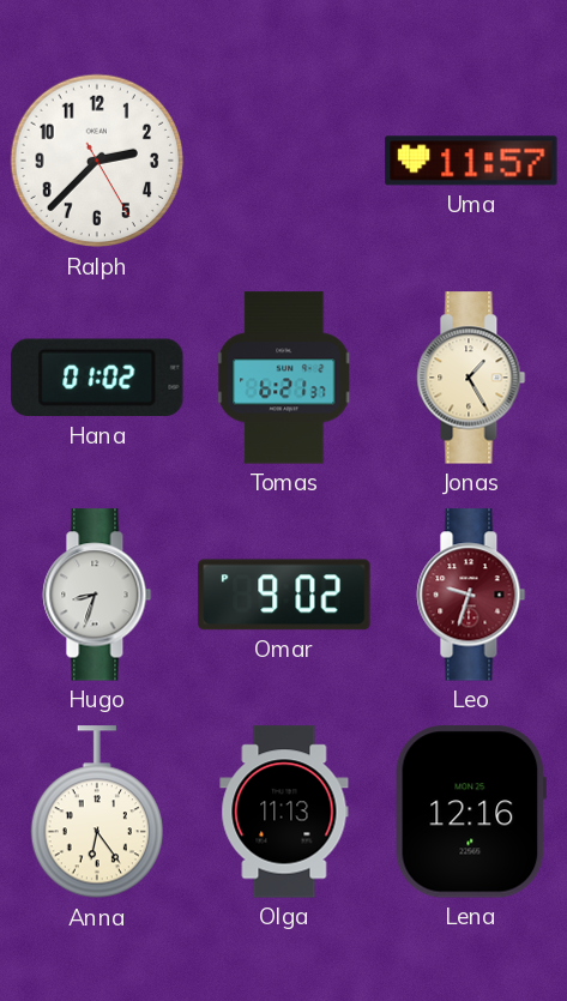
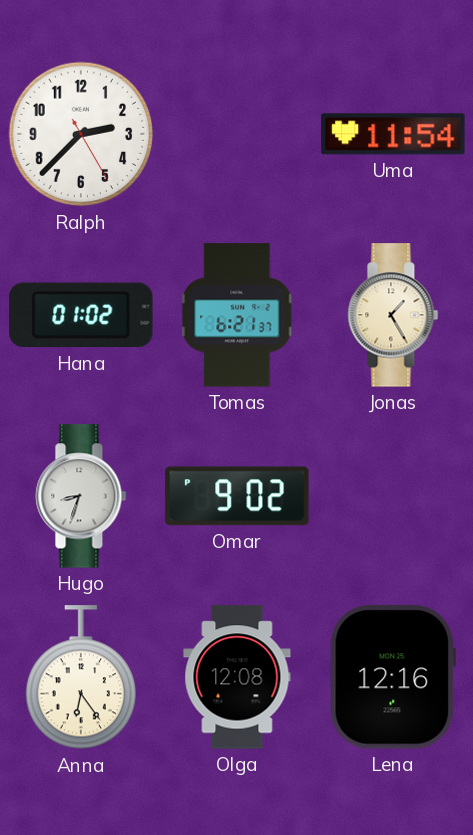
Uma: 11:57 -> 11:54 (393, 134)
Leo: 9:33 -> none (471, 595)
Olga: 11:13 -> 12:08 (237, 677)
